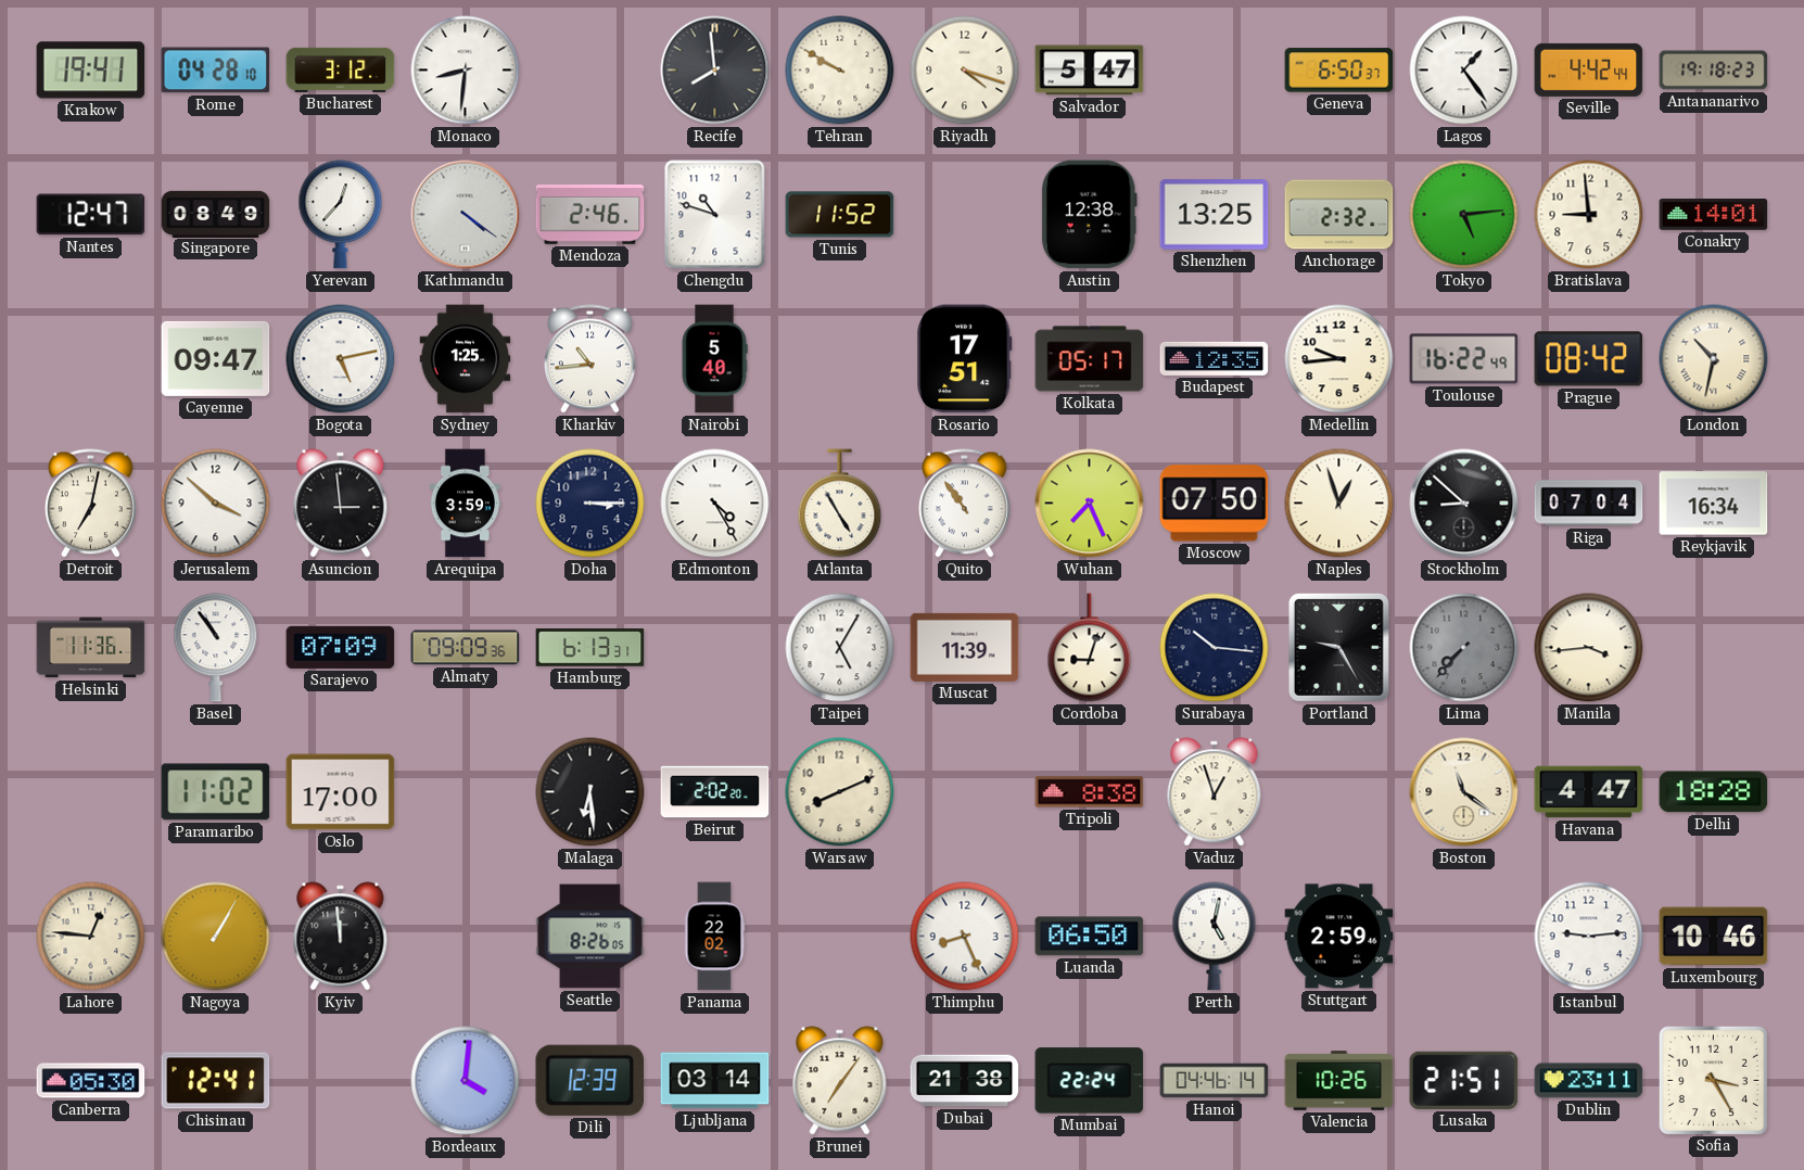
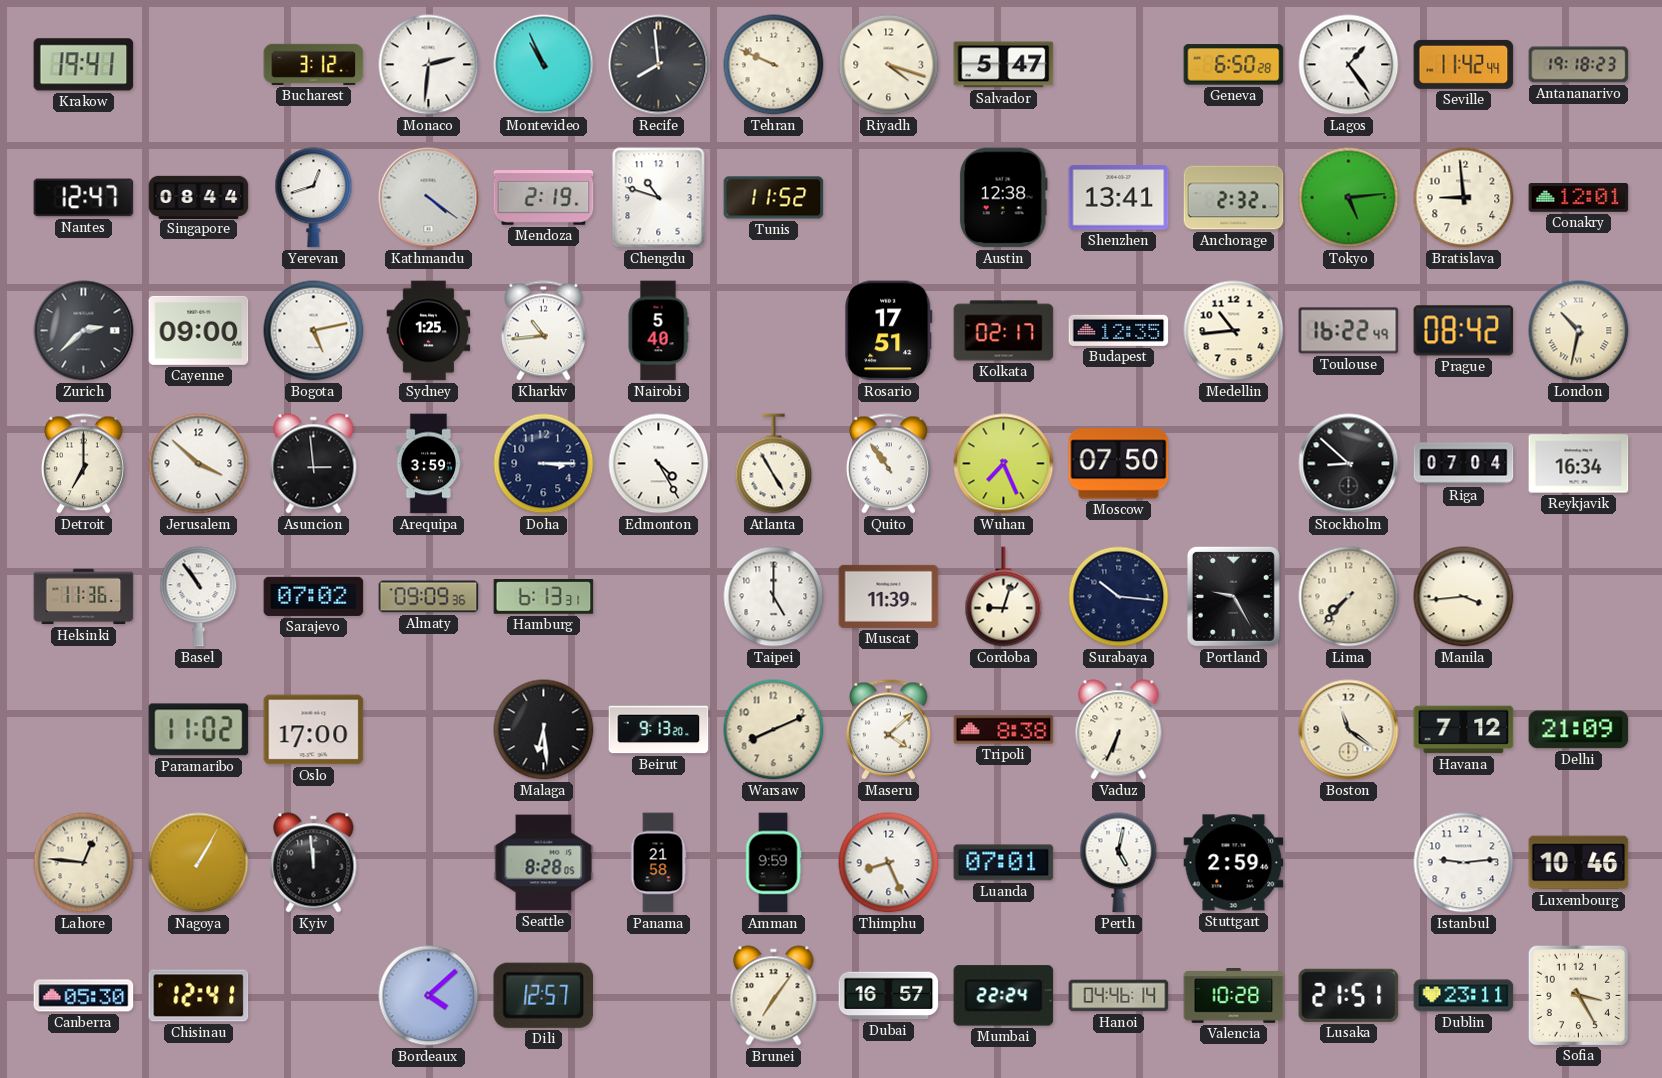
Rome: 04:28 -> none (216, 71)
Monaco: 8:31 -> 2:31 (429, 65)
Montevideo: none -> 10:56 (544, 65)
Tehran: 9:50 -> 9:49 (774, 65)
Geneva: 6:50:37 -> 6:50:28 (1234, 65)
Seville: 4:42 -> 11:42 (1464, 64)
Singapore: 08:49 -> 08:44 (199, 197)
Yerevan: 12:37 -> 12:42 (314, 198)
Mendoza: 2:46 -> 2:19 (544, 198)
Shenzhen: 13:25 -> 13:41 (1119, 198)
Conakry: 14:01 -> 12:01 (1579, 198)
Zurich: none -> 2:38 (84, 331)
Cayenne: 09:47 -> 09:00 (199, 330)
Kolkata: 05:17 -> 02:17 (1004, 331)
Medellin: 9:44 -> 10:44 (1234, 331)
Detroit: 7:02 -> 7:00 (83, 464)
Naples: 12:57 -> none (1339, 504)
Sarajevo: 07:09 -> 07:02 (314, 596)
Taipei: 5:05 -> 5:00 (774, 597)
Lima dial: grey -> cream (1349, 597)
Beirut: 2:02 -> 9:13 (659, 730)
Maseru: none -> 4:08 (888, 730)
Vaduz: 12:57 -> 6:34 (1119, 730)
Havana: 4:47 -> 7:12 (1464, 730)
Delhi: 18:28 -> 21:09 (1579, 730)
Seattle: 8:26 -> 8:28 (544, 863)
Panama: 22:02 -> 21:58 (658, 863)
Amman: none -> 9:59 (773, 863)
Luanda: 06:50 -> 07:01 (1004, 863)
Bordeaux: 4:01 -> 4:08 (429, 996)
Dili: 12:39 -> 12:57 (543, 995)
Ljubljana: 03:14 -> none (715, 1081)
Dubai: 21:38 -> 16:57 (889, 996)
Valencia: 10:26 -> 10:28 (1234, 996)
